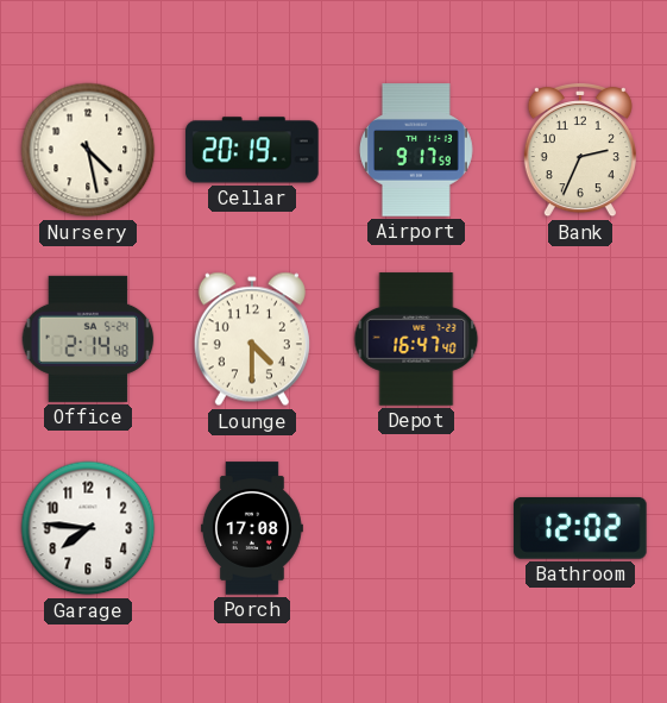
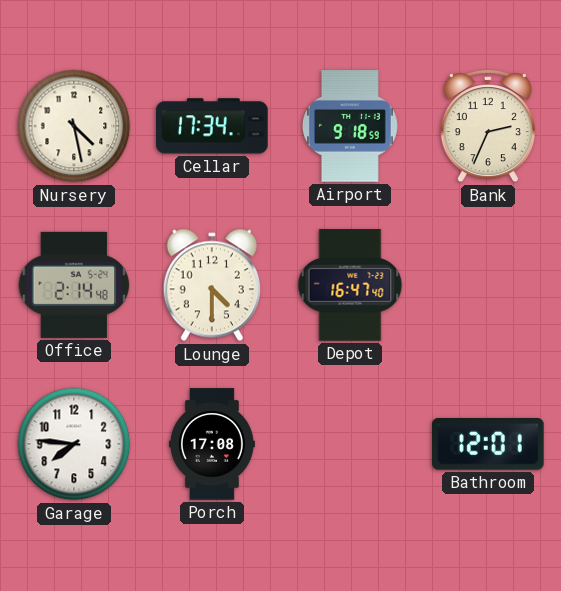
Cellar: 20:19 -> 17:34 (212, 126)
Airport: 9:17 -> 9:18 (350, 126)
Bathroom: 12:02 -> 12:01 (489, 445)
